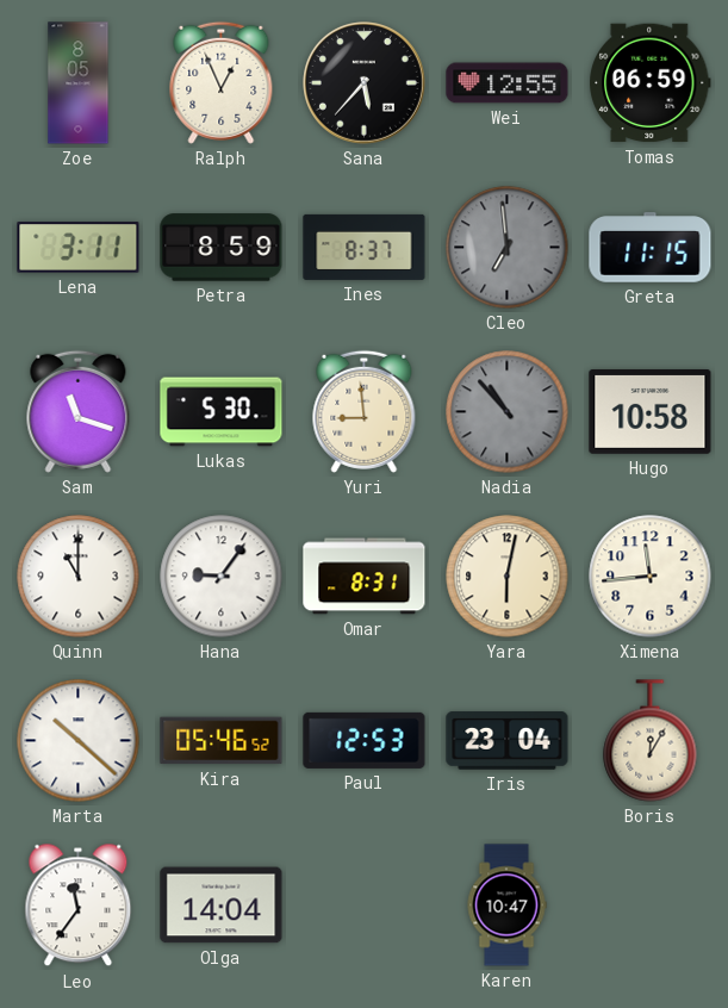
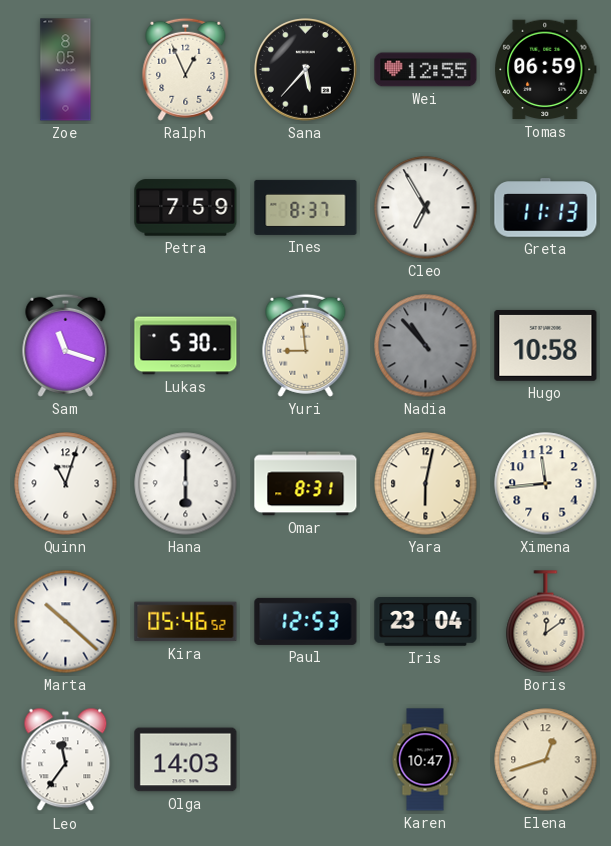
Lena: 3:11 -> none (79, 248)
Petra: 8:59 -> 7:59 (186, 208)
Cleo: 6:59 -> 6:55 (426, 208)
Cleo dial: grey -> white (426, 208)
Greta: 11:15 -> 11:13 (546, 208)
Quinn: 11:00 -> 11:03 (66, 484)
Hana: 9:06 -> 6:00 (186, 484)
Boris: 12:05 -> 12:09 (546, 622)
Olga: 14:04 -> 14:03 (186, 760)
Elena: none -> 12:42 (546, 760)
